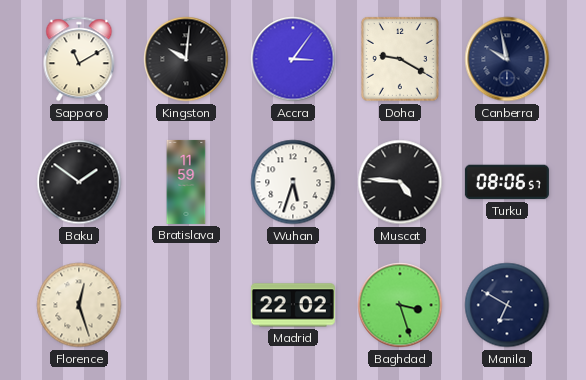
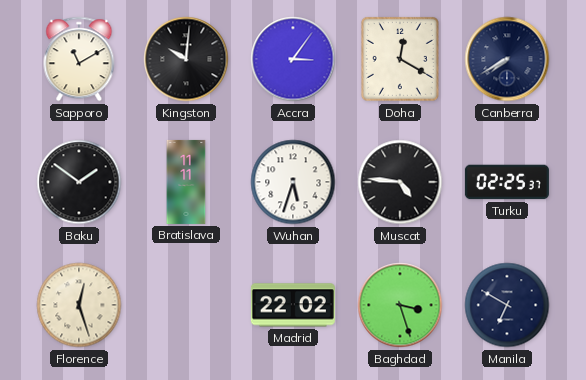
Doha: 9:20 -> 12:20 (400, 59)
Canberra: 9:58 -> 7:40 (507, 59)
Bratislava: 11:59 -> 11:11 (186, 182)
Turku: 08:06 -> 02:25 (507, 182)
